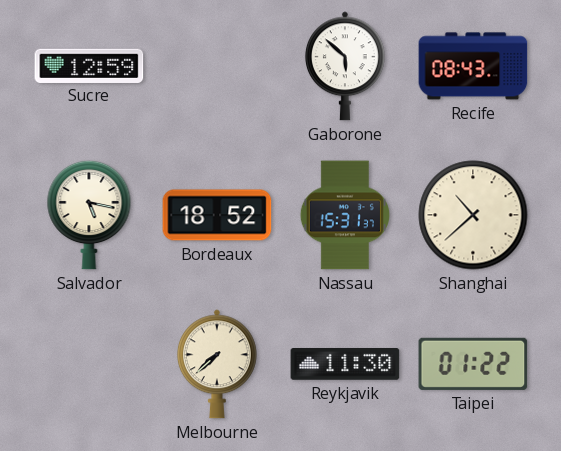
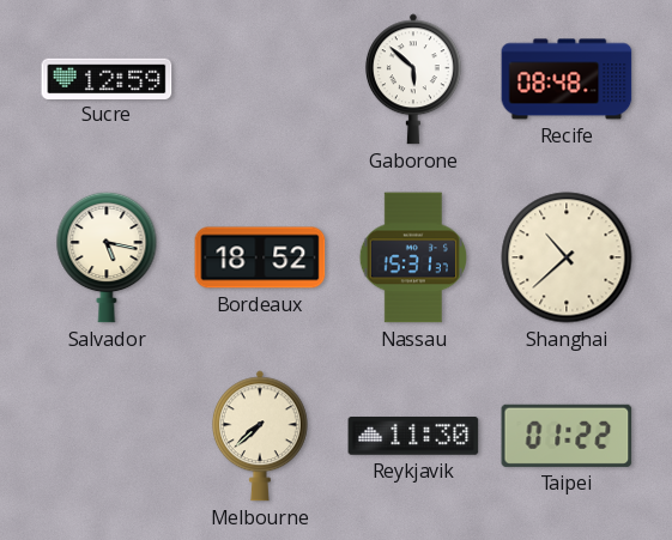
Recife: 08:43 -> 08:48 (567, 79)
